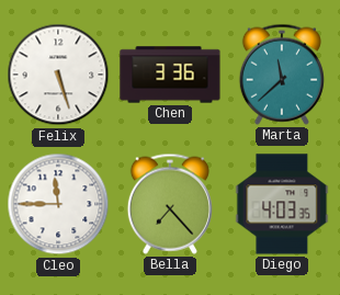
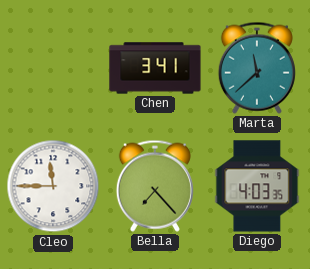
Felix: 5:27 -> none (58, 75)
Chen: 3:36 -> 3:41 (155, 68)
